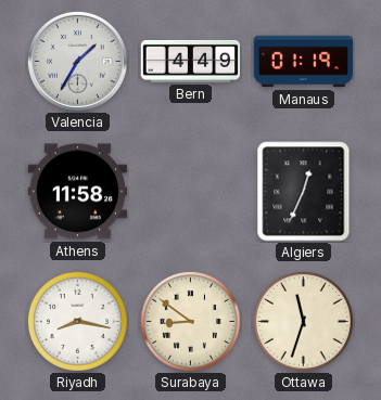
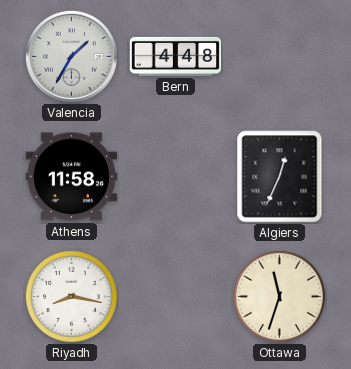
Bern: 4:49 -> 4:48 (176, 56)
Manaus: 01:19 -> none (304, 62)
Surabaya: 8:51 -> none (190, 321)
